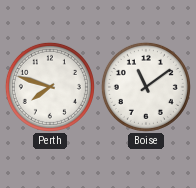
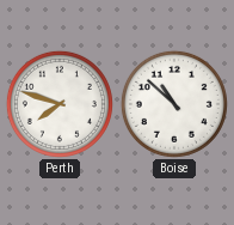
Boise: 11:09 -> 10:52 (174, 104)
